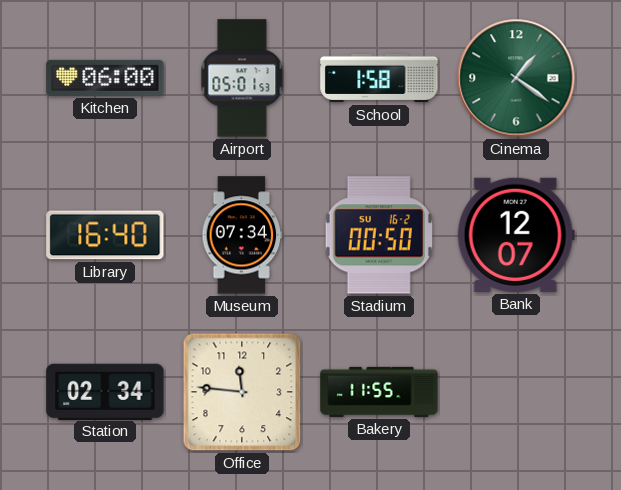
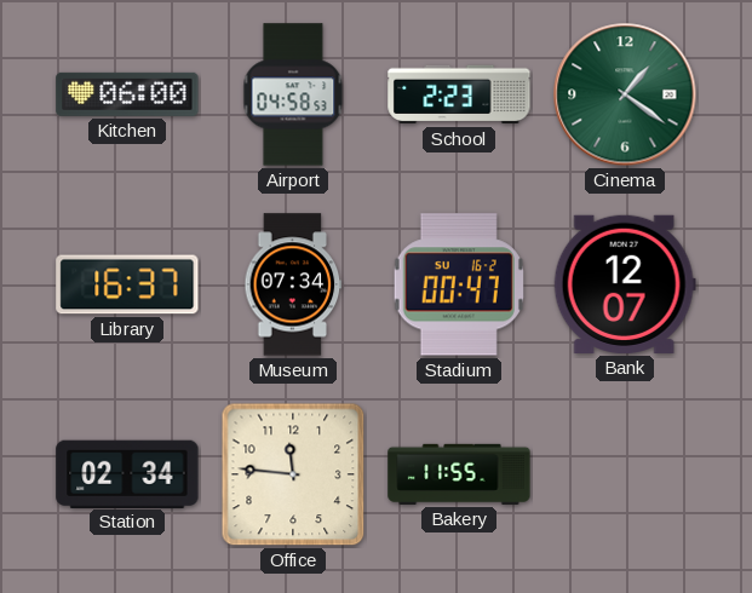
Airport: 05:01 -> 04:58 (293, 94)
School: 1:58 -> 2:23 (459, 94)
Library: 16:40 -> 16:37 (127, 284)
Stadium: 00:50 -> 00:47 (459, 284)
